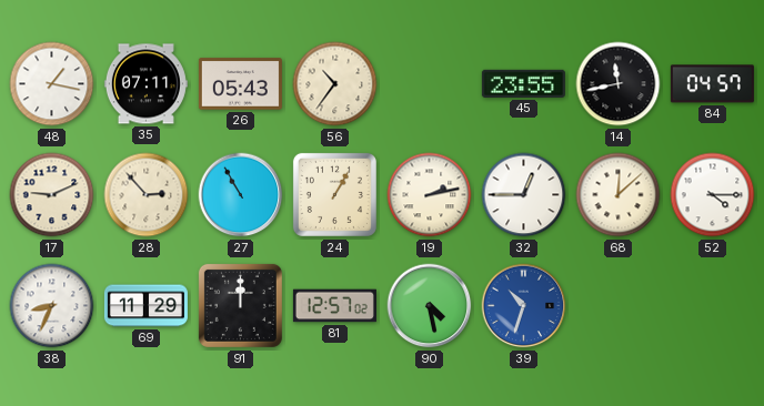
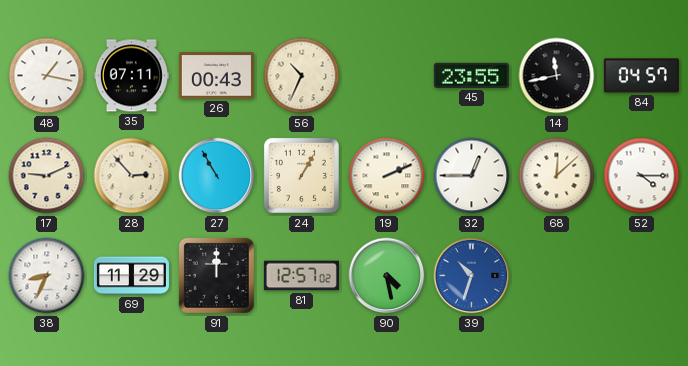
26: 05:43 -> 00:43 (216, 76)
56: 10:36 -> 10:34 (302, 76)
19: 2:13 -> 2:11 (387, 176)
